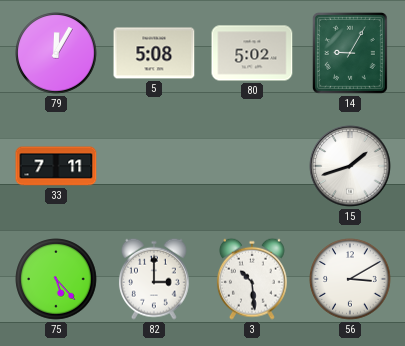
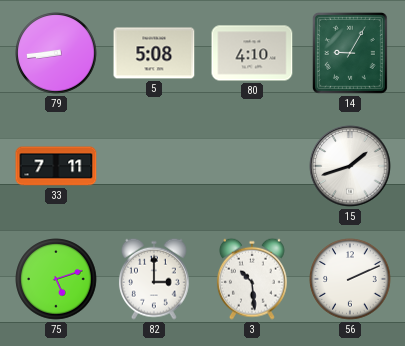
79: 12:05 -> 8:44 (56, 53)
80: 5:02 -> 4:10 (252, 53)
75: 5:23 -> 5:12 (56, 279)
56: 3:10 -> 2:11 (350, 279)
